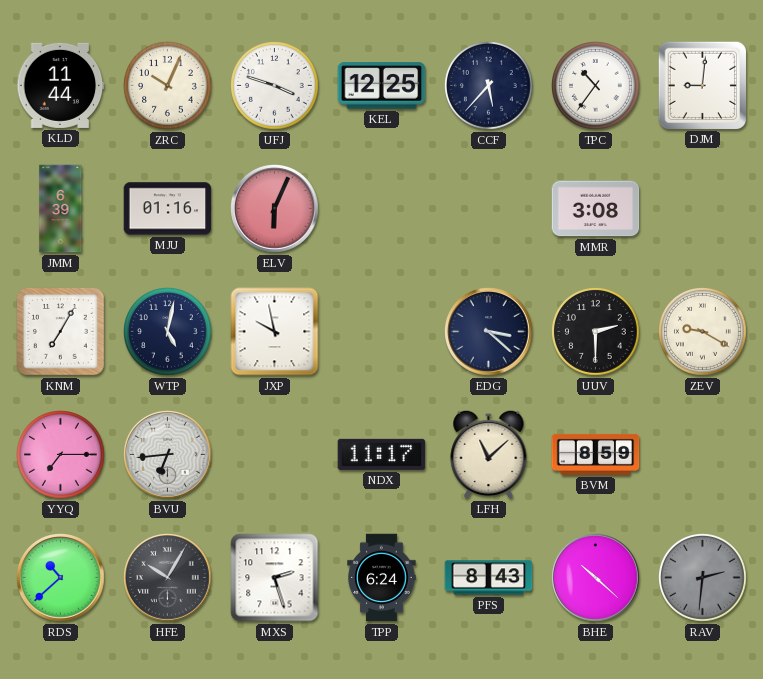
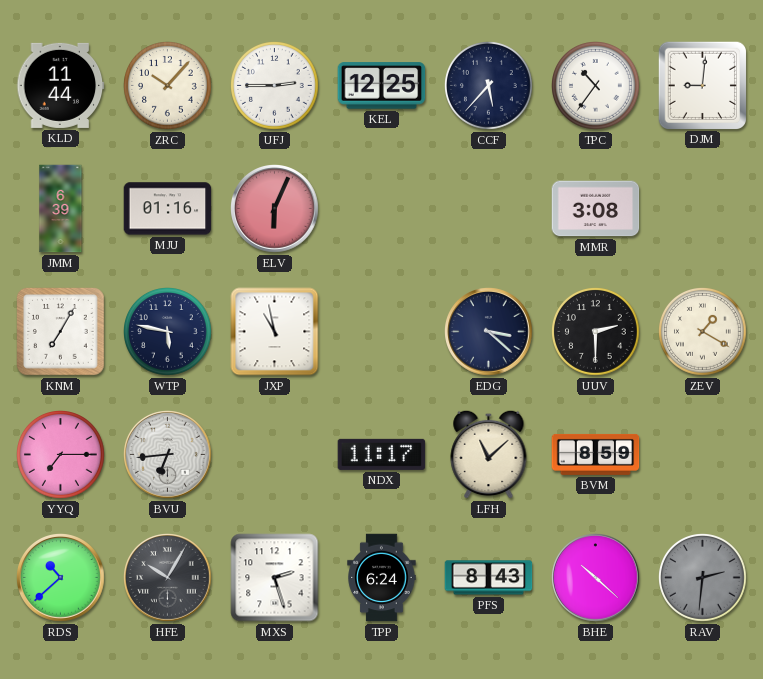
ZRC: 10:04 -> 10:07 (168, 86)
UFJ: 3:48 -> 2:45 (275, 86)
WTP: 5:02 -> 5:47 (168, 332)
JXP: 9:58 -> 10:58 (275, 332)
ZEV: 9:20 -> 1:20 (703, 332)
